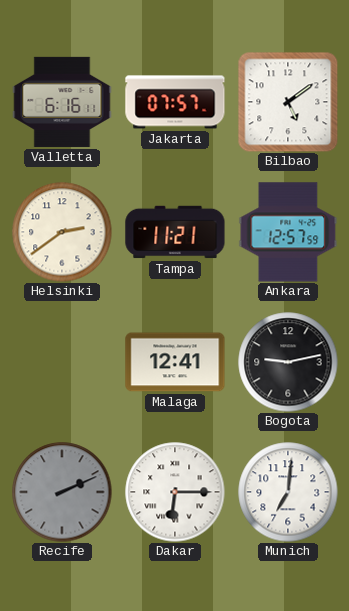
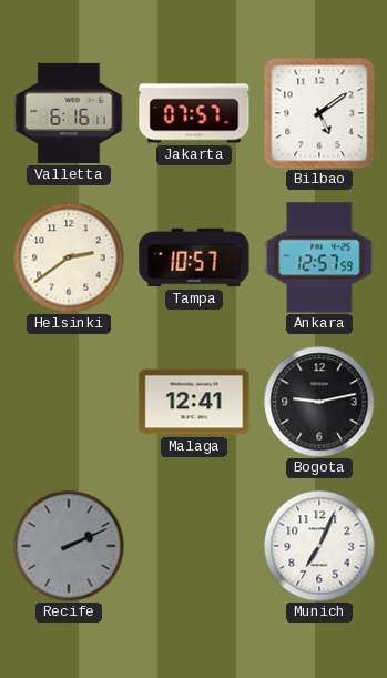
Tampa: 11:21 -> 10:57 (194, 257)
Dakar: 6:15 -> none (175, 492)
Munich: 7:01 -> 7:04 (319, 546)
